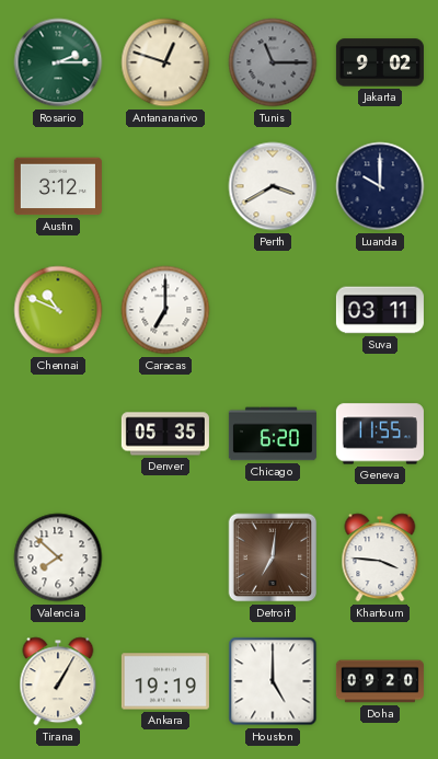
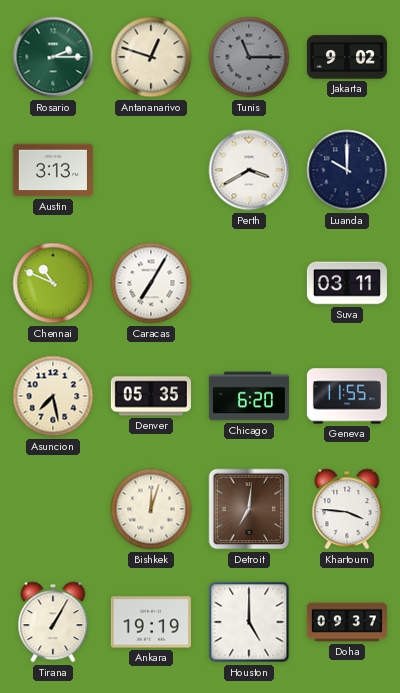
Austin: 3:12 -> 3:13 (53, 170)
Caracas: 7:00 -> 7:05 (151, 283)
Asuncion: none -> 7:28 (53, 396)
Valencia: 7:52 -> none (58, 557)
Bishkek: none -> 12:03 (151, 509)
Doha: 09:20 -> 09:37 (347, 622)
